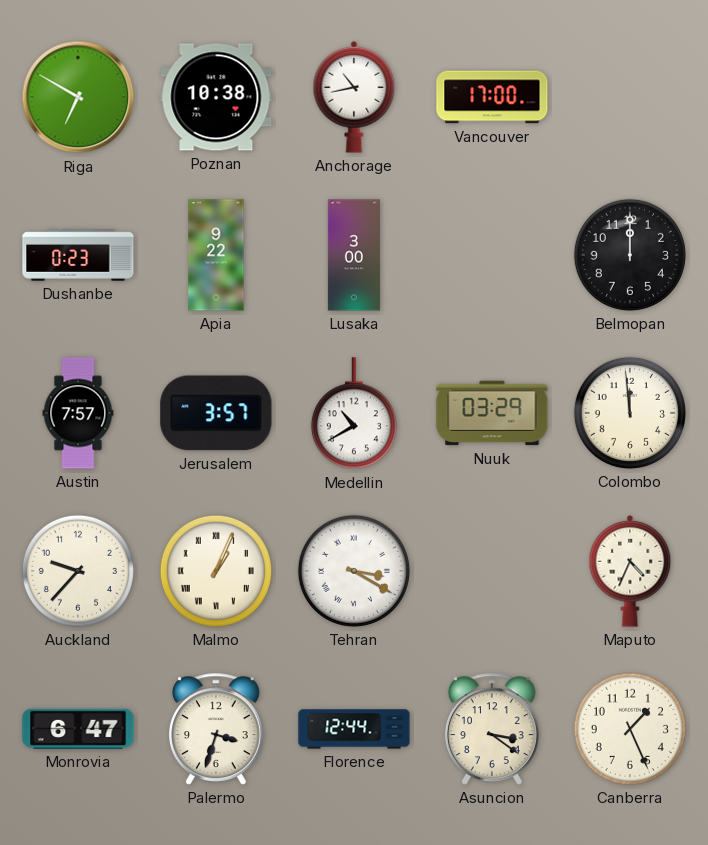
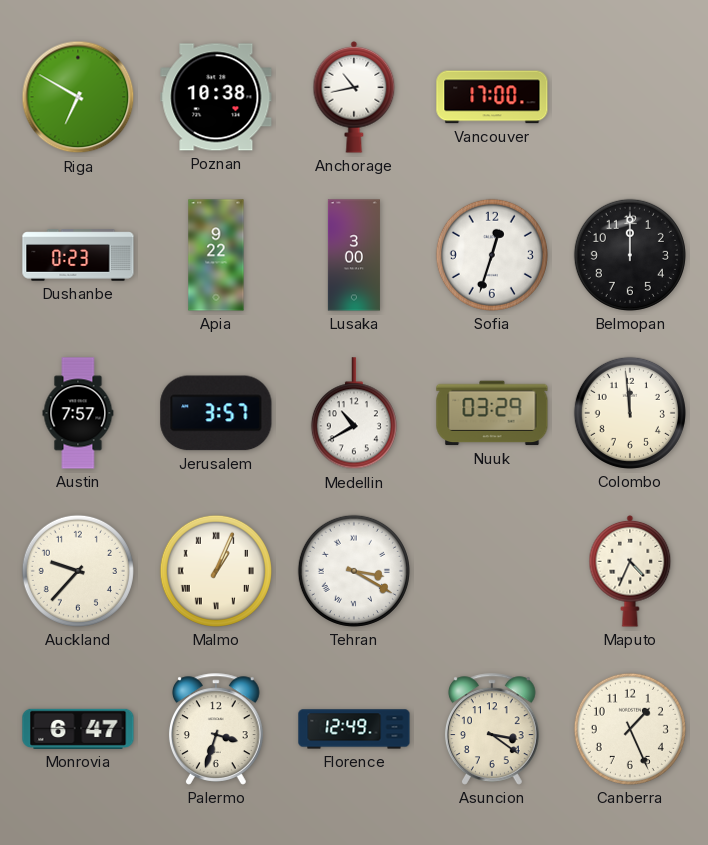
Sofia: none -> 12:33 (492, 255)
Florence: 12:44 -> 12:49 (354, 729)
